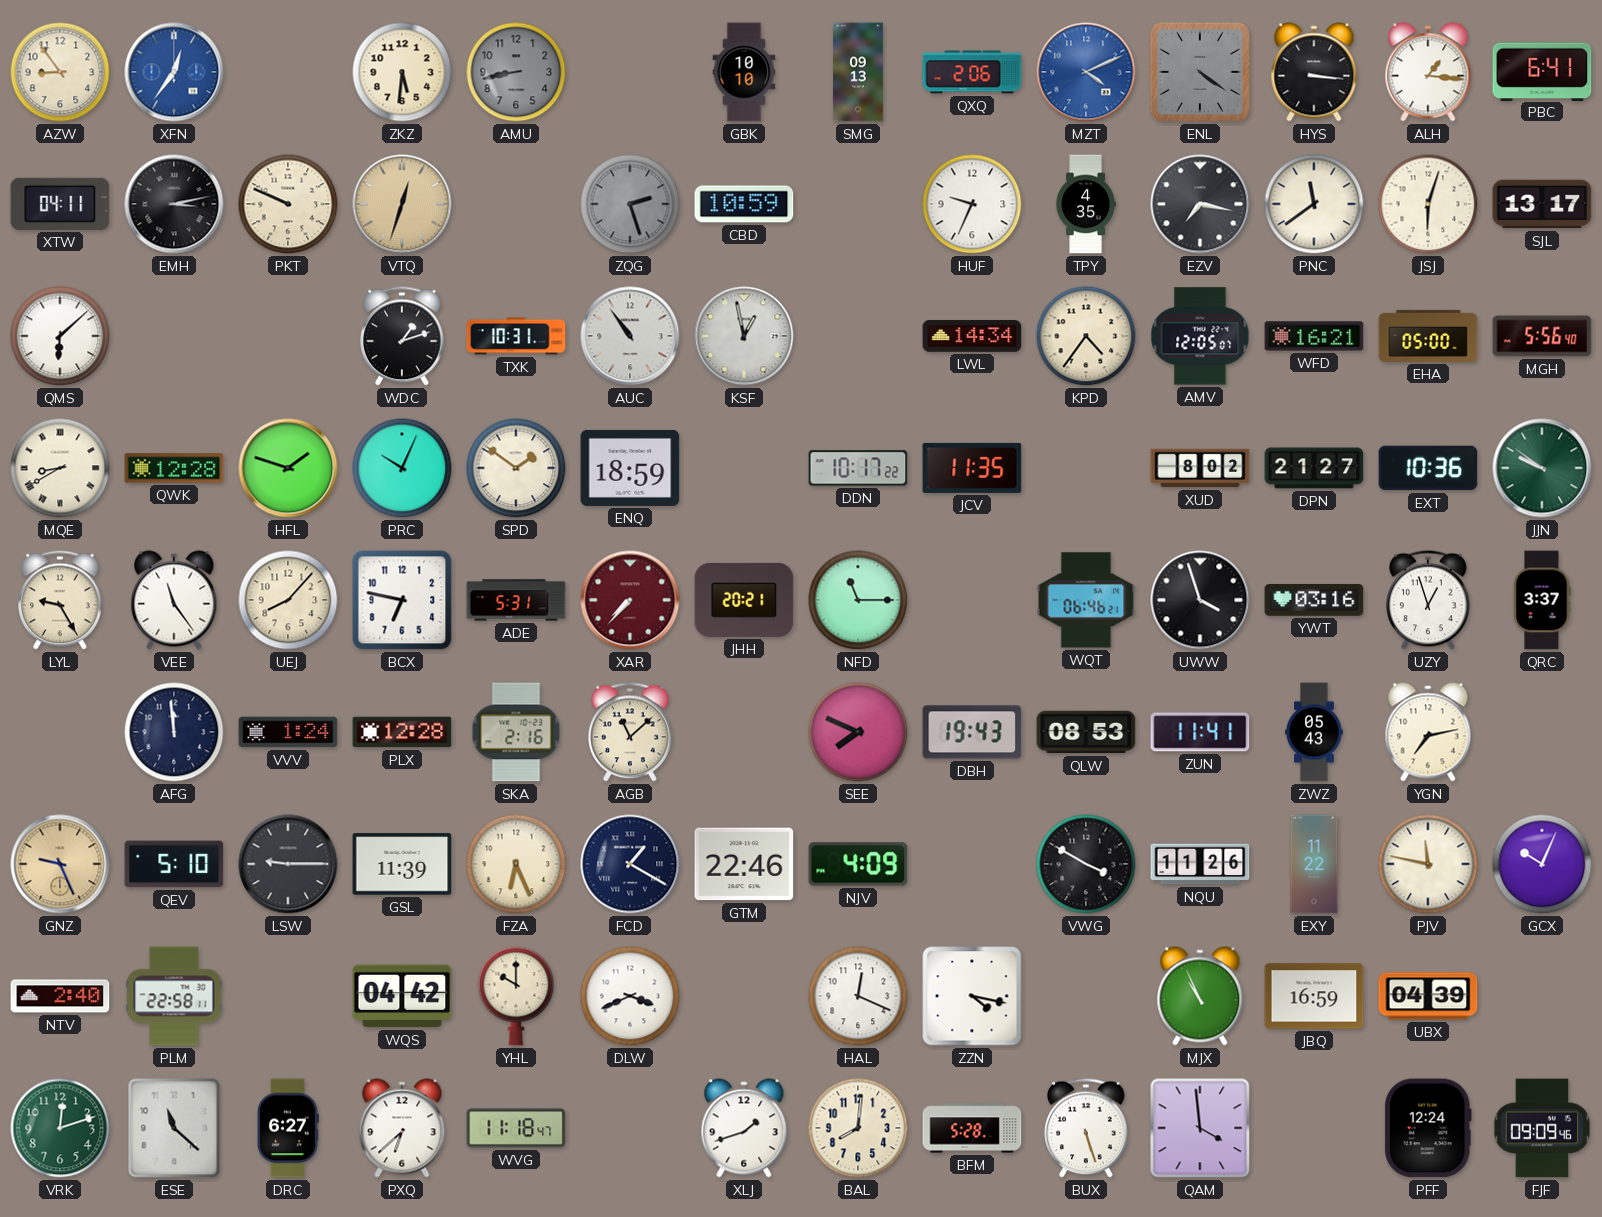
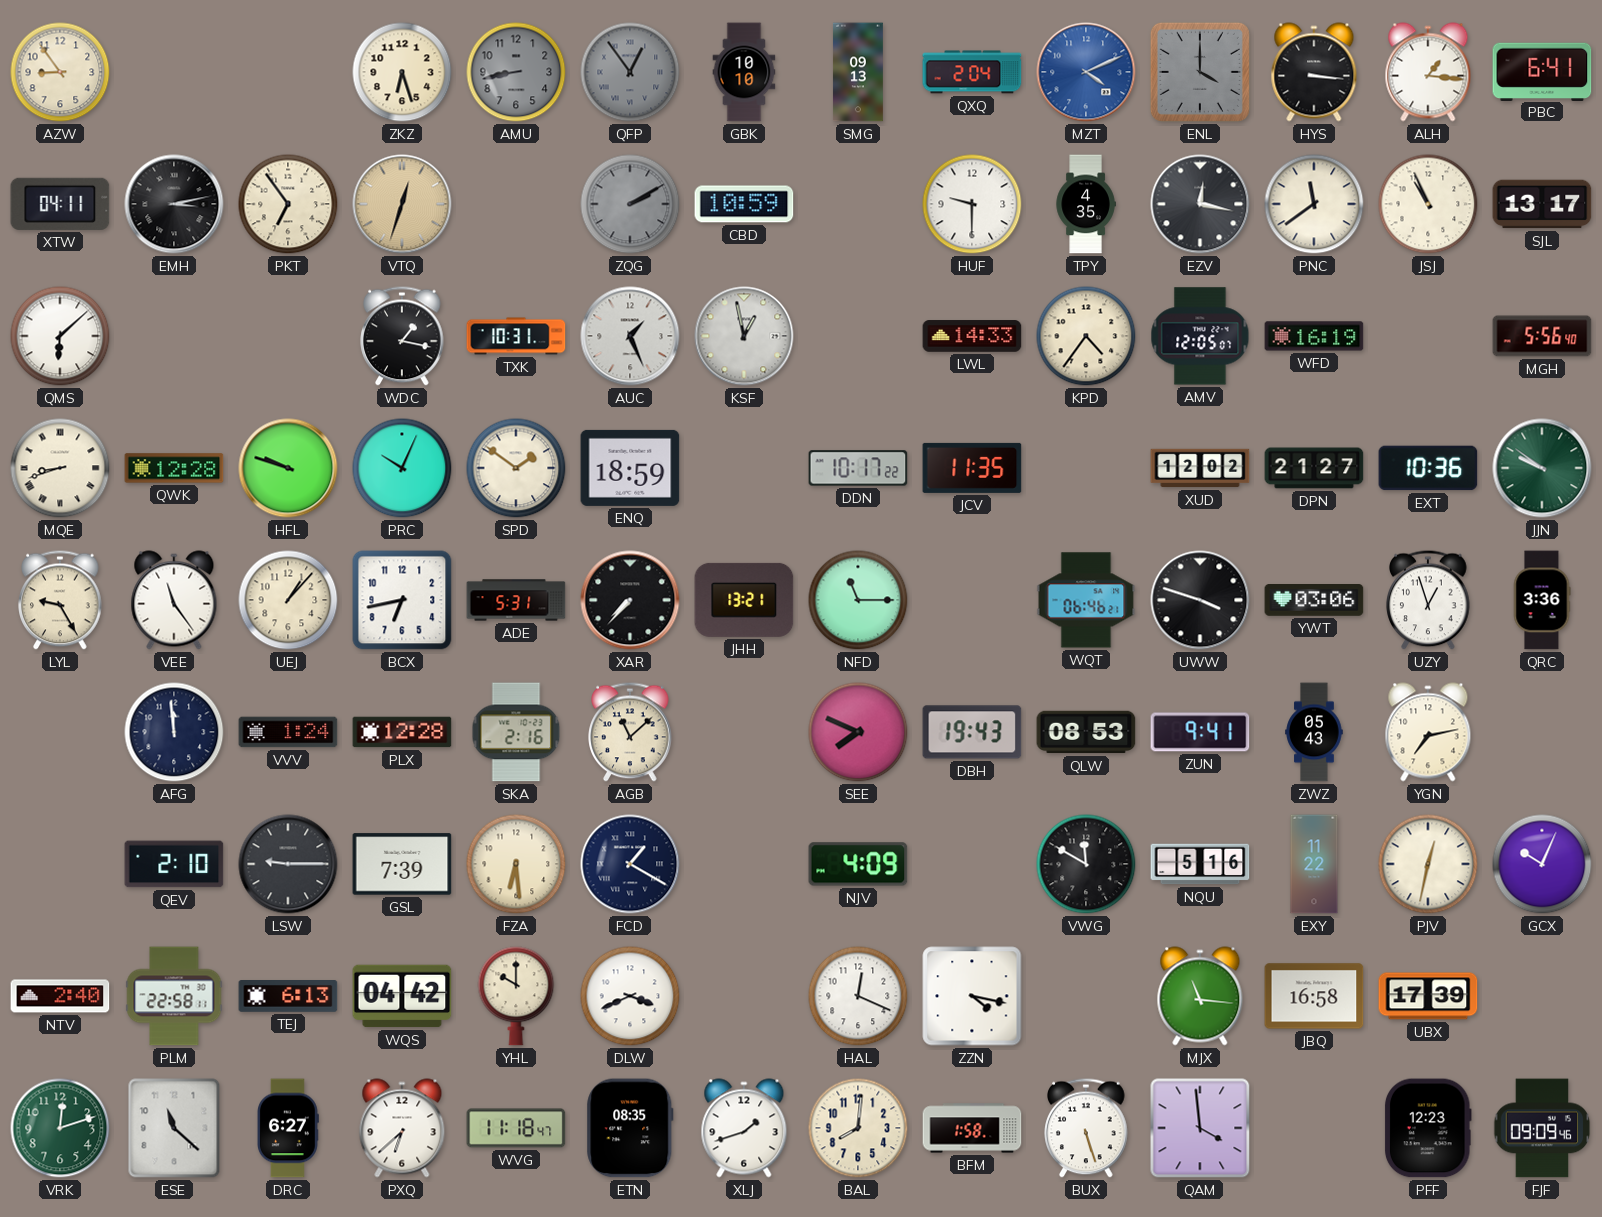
XFN: 12:36 -> none (174, 72)
ZKZ: 5:31 -> 6:27 (402, 72)
QFP: none -> 12:54 (630, 72)
QXQ: 2:06 -> 2:04 (972, 72)
ENL: 4:21 -> 4:00 (1200, 72)
PKT: 9:49 -> 6:54 (288, 204)
ZQG: 2:27 -> 2:10 (630, 204)
HUF: 9:34 -> 9:30 (972, 204)
EZV: 7:17 -> 12:17 (1200, 204)
JSJ: 6:03 -> 10:56 (1428, 204)
WDC: 1:12 -> 1:17 (402, 336)
AUC: 10:54 -> 1:26 (630, 336)
LWL: 14:34 -> 14:33 (972, 336)
WFD: 16:21 -> 16:19 (1314, 336)
EHA: 05:00 -> none (1428, 336)
MQE: 8:40 -> 8:42 (60, 468)
HFL: 1:48 -> 9:48 (288, 468)
XUD: 8:02 -> 12:02 (1200, 468)
UEJ: 8:07 -> 1:07 (288, 600)
BCX: 6:47 -> 6:43 (402, 600)
XAR dial: burgundy -> black (630, 600)
JHH: 20:21 -> 13:21 (744, 600)
UWW: 3:57 -> 3:48 (1200, 600)
YWT: 03:16 -> 03:06 (1314, 601)
QRC: 3:37 -> 3:36 (1542, 600)
ZUN: 11:41 -> 9:41 (1200, 732)
GNZ: 9:26 -> none (60, 864)
QEV: 5:10 -> 2:10 (174, 864)
GSL: 11:39 -> 7:39 (402, 864)
FZA: 6:26 -> 6:29 (516, 864)
GTM: 22:46 -> none (744, 864)
VWG: 3:50 -> 11:50 (1086, 864)
NQU: 11:26 -> 5:16 (1200, 864)
PJV: 11:47 -> 12:32 (1428, 864)
TEJ: none -> 6:13 (288, 997)
MJX: 10:56 -> 11:16 (1200, 996)
JBQ: 16:59 -> 16:58 (1314, 996)
UBX: 04:39 -> 17:39 (1428, 996)
ETN: none -> 08:35 (630, 1128)
BFM: 5:28 -> 1:58 (972, 1128)
PFF: 12:24 -> 12:23 (1428, 1128)
